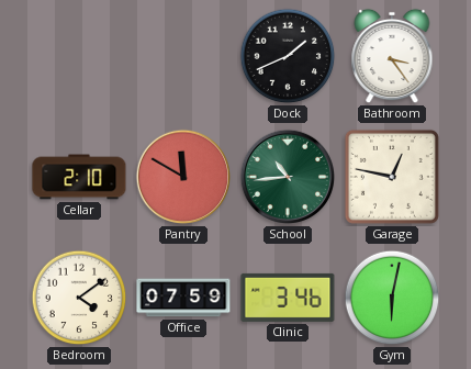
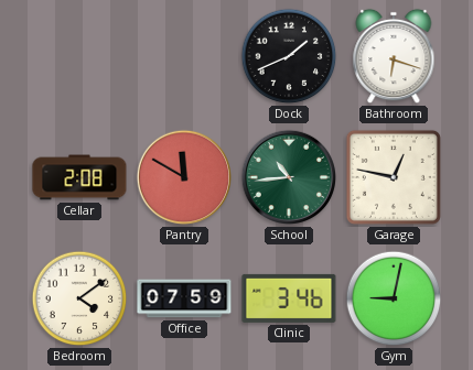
Bathroom: 3:24 -> 6:18 (394, 56)
Cellar: 2:10 -> 2:08 (79, 177)
Gym: 6:02 -> 9:02 (394, 298)
